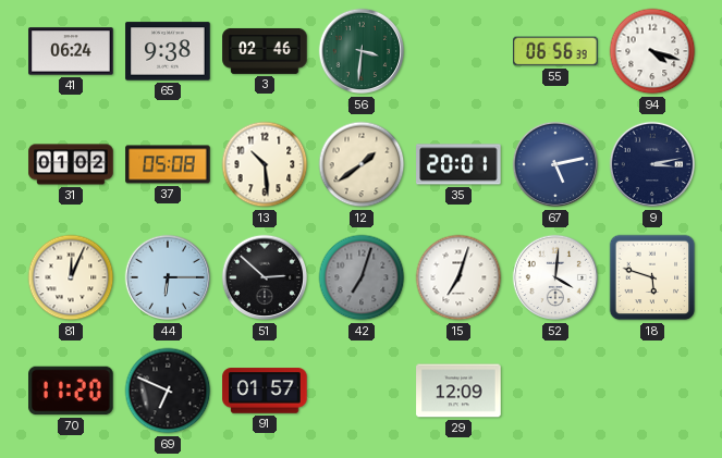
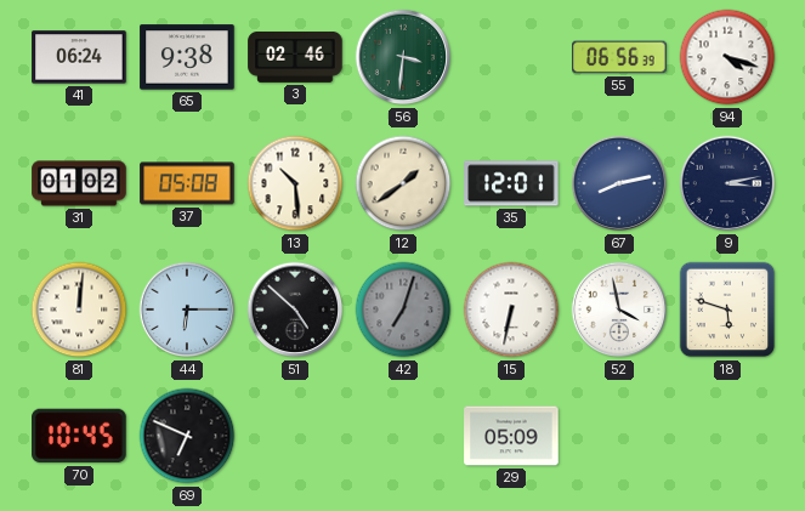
35: 20:01 -> 12:01 (511, 183)
67: 5:13 -> 8:13 (619, 183)
81: 12:04 -> 12:01 (79, 310)
51: 2:52 -> 4:52 (295, 310)
15: 7:03 -> 6:32 (511, 310)
52: 4:01 -> 3:58 (619, 310)
70: 11:20 -> 10:45 (79, 436)
91: 01:57 -> none (265, 391)
29: 12:09 -> 05:09 (511, 436)
